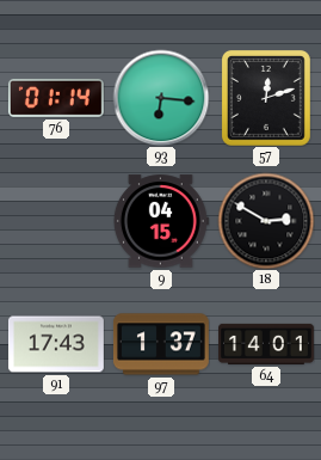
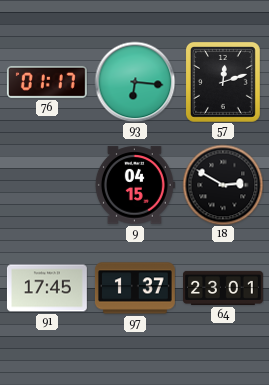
76: 01:14 -> 01:17 (47, 82)
91: 17:43 -> 17:45 (47, 288)
64: 14:01 -> 23:01 (224, 288)
